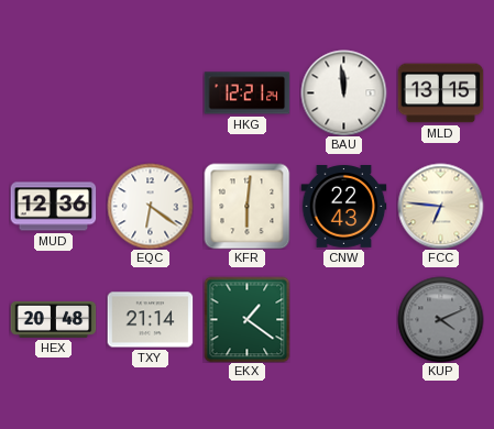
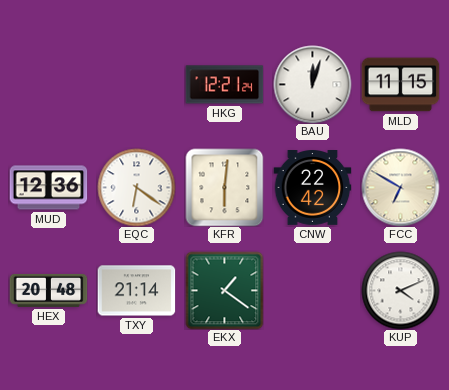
BAU: 11:59 -> 12:03 (312, 84)
MLD: 13:15 -> 11:15 (400, 85)
CNW: 22:43 -> 22:42 (312, 188)
FCC: 6:46 -> 6:50 (400, 187)
KUP dial: grey -> white (400, 290)
